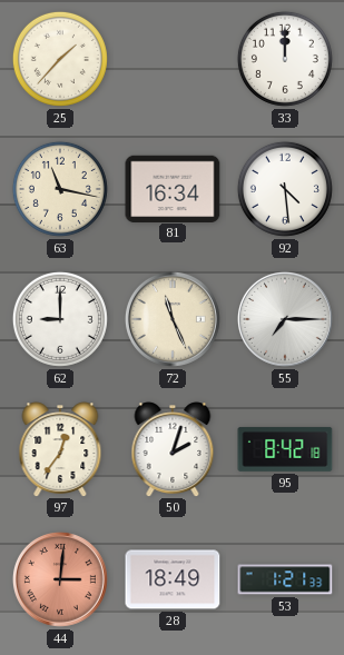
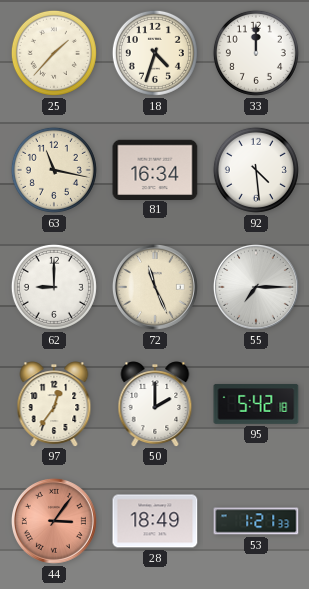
18: none -> 4:33 (155, 53)
50: 2:03 -> 2:00 (155, 404)
95: 8:42 -> 5:42 (256, 404)
44: 3:01 -> 3:06 (54, 521)
